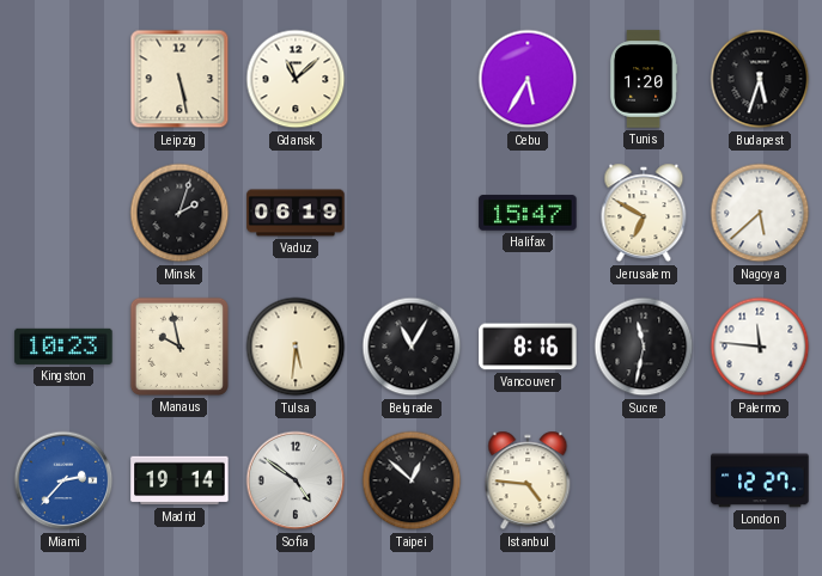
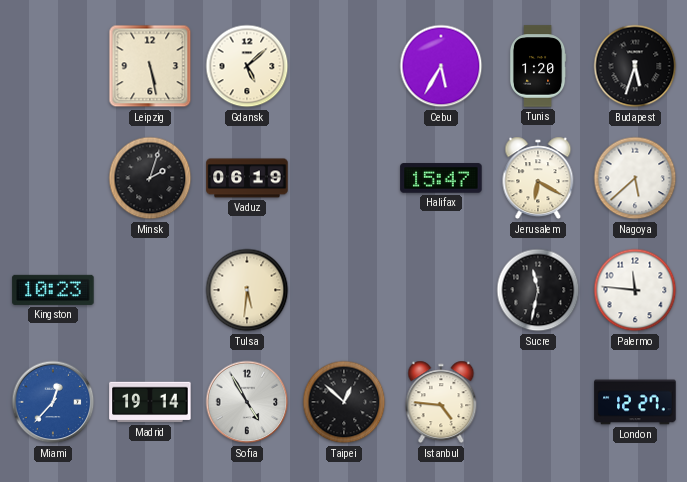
Gdansk: 11:08 -> 5:08 (247, 66)
Jerusalem: 6:50 -> 6:20 (538, 178)
Manaus: 9:58 -> none (179, 347)
Belgrade: 11:05 -> none (412, 347)
Vancouver: 8:16 -> none (528, 347)
Miami: 2:37 -> 12:37 (53, 402)
Sofia: 4:51 -> 4:55 (247, 402)
